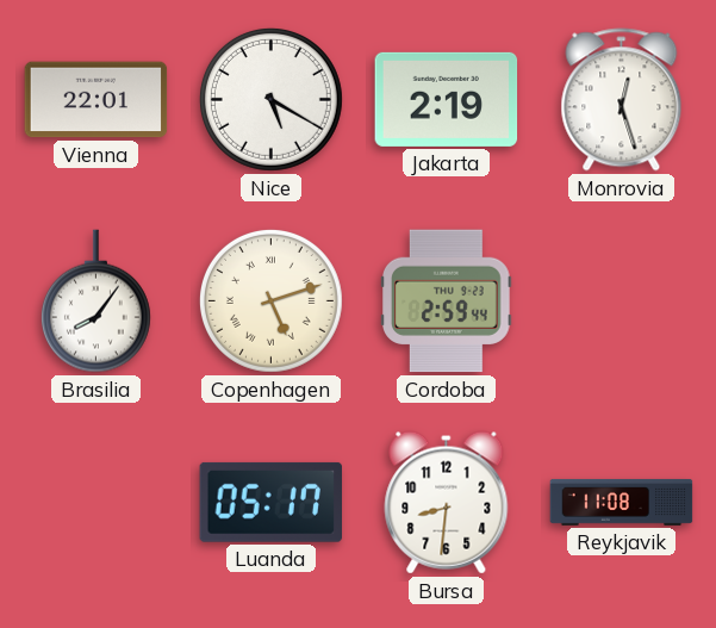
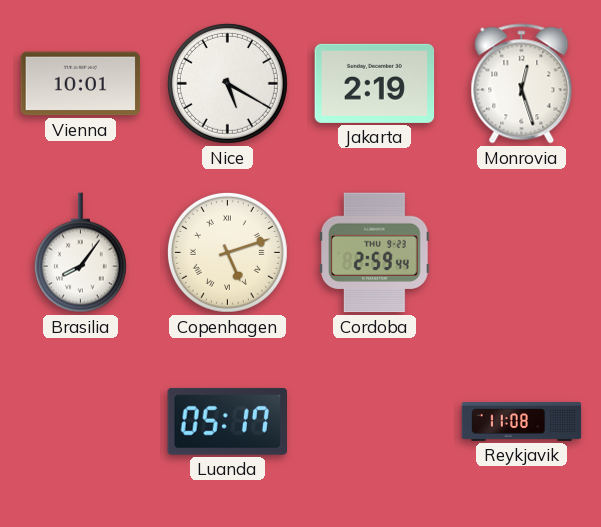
Vienna: 22:01 -> 10:01 (81, 84)
Bursa: 8:31 -> none (447, 503)
